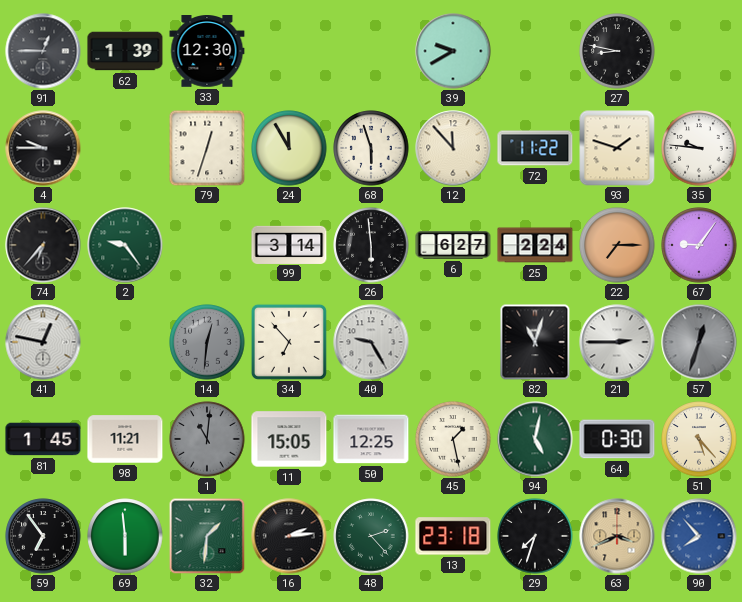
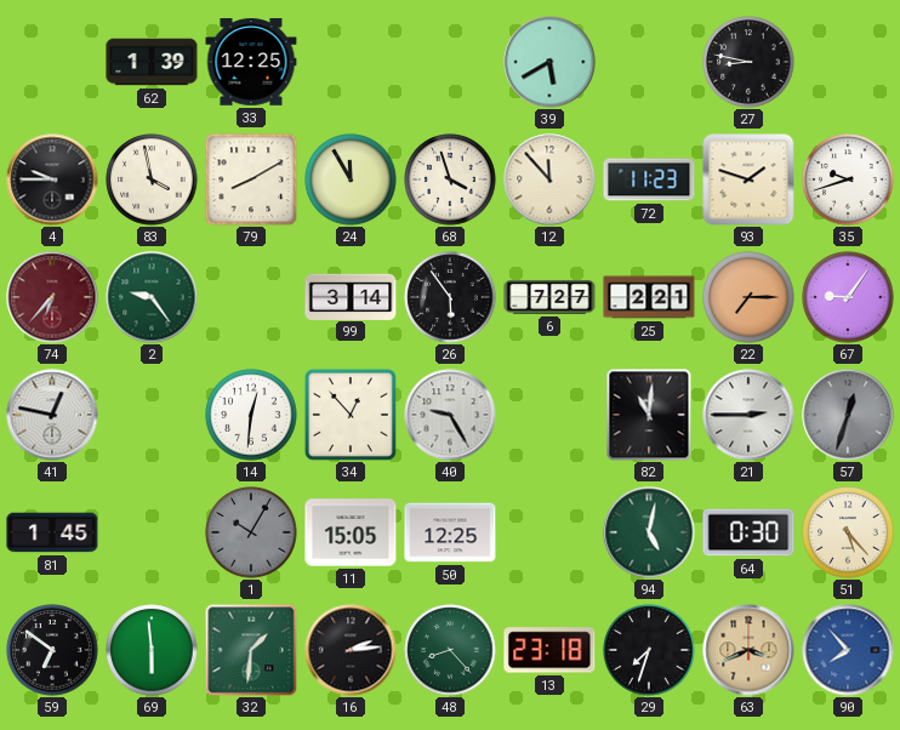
91: 12:45 -> none (43, 51)
33: 12:30 -> 12:25 (251, 62)
39: 9:40 -> 5:40 (549, 62)
83: none -> 3:58 (152, 179)
79: 12:33 -> 8:10 (251, 179)
68: 5:57 -> 3:57 (450, 179)
72: 11:22 -> 11:23 (649, 179)
35: 9:46 -> 9:42 (848, 179)
74 dial: black -> burgundy (52, 297)
26: 5:59 -> 5:54 (450, 297)
6: 6:27 -> 7:27 (549, 297)
25: 2:24 -> 2:21 (649, 297)
14 dial: grey -> white (251, 415)
34: 6:53 -> 12:53 (351, 415)
82: 11:03 -> 11:01 (649, 415)
98: 11:21 -> none (125, 439)
1: 11:01 -> 10:05 (251, 532)
45: 1:28 -> none (453, 439)
59: 6:54 -> 6:51 (52, 650)
48: 2:23 -> 8:23 (450, 650)
